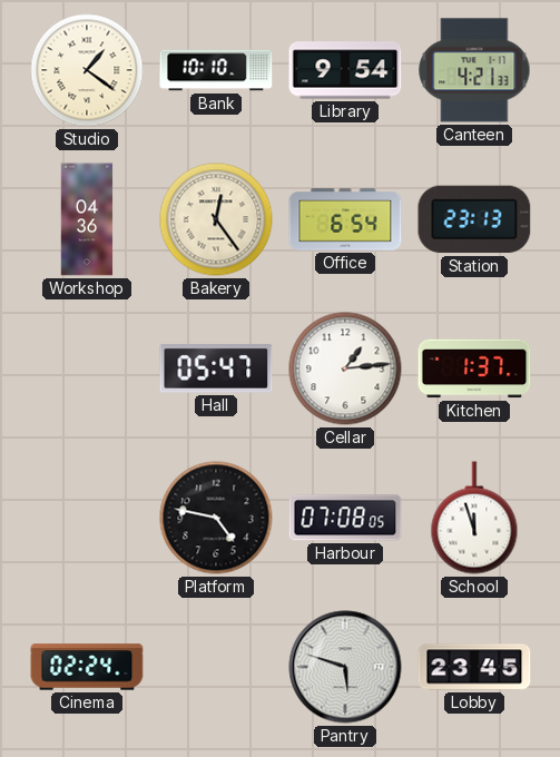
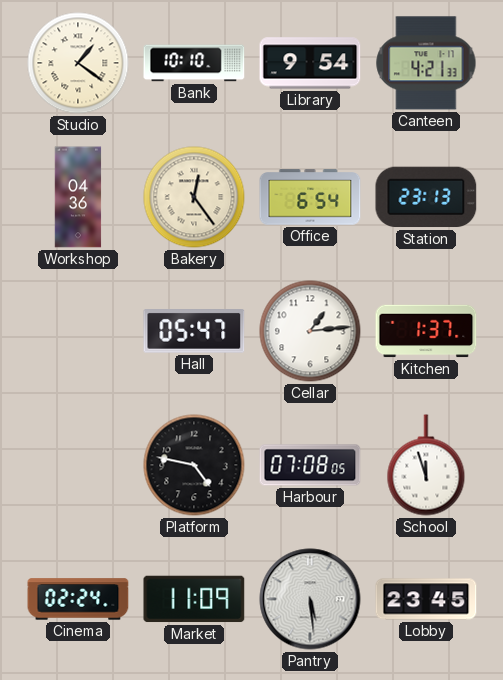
Market: none -> 11:09 (194, 599)
Pantry: 5:48 -> 5:29 (310, 599)
